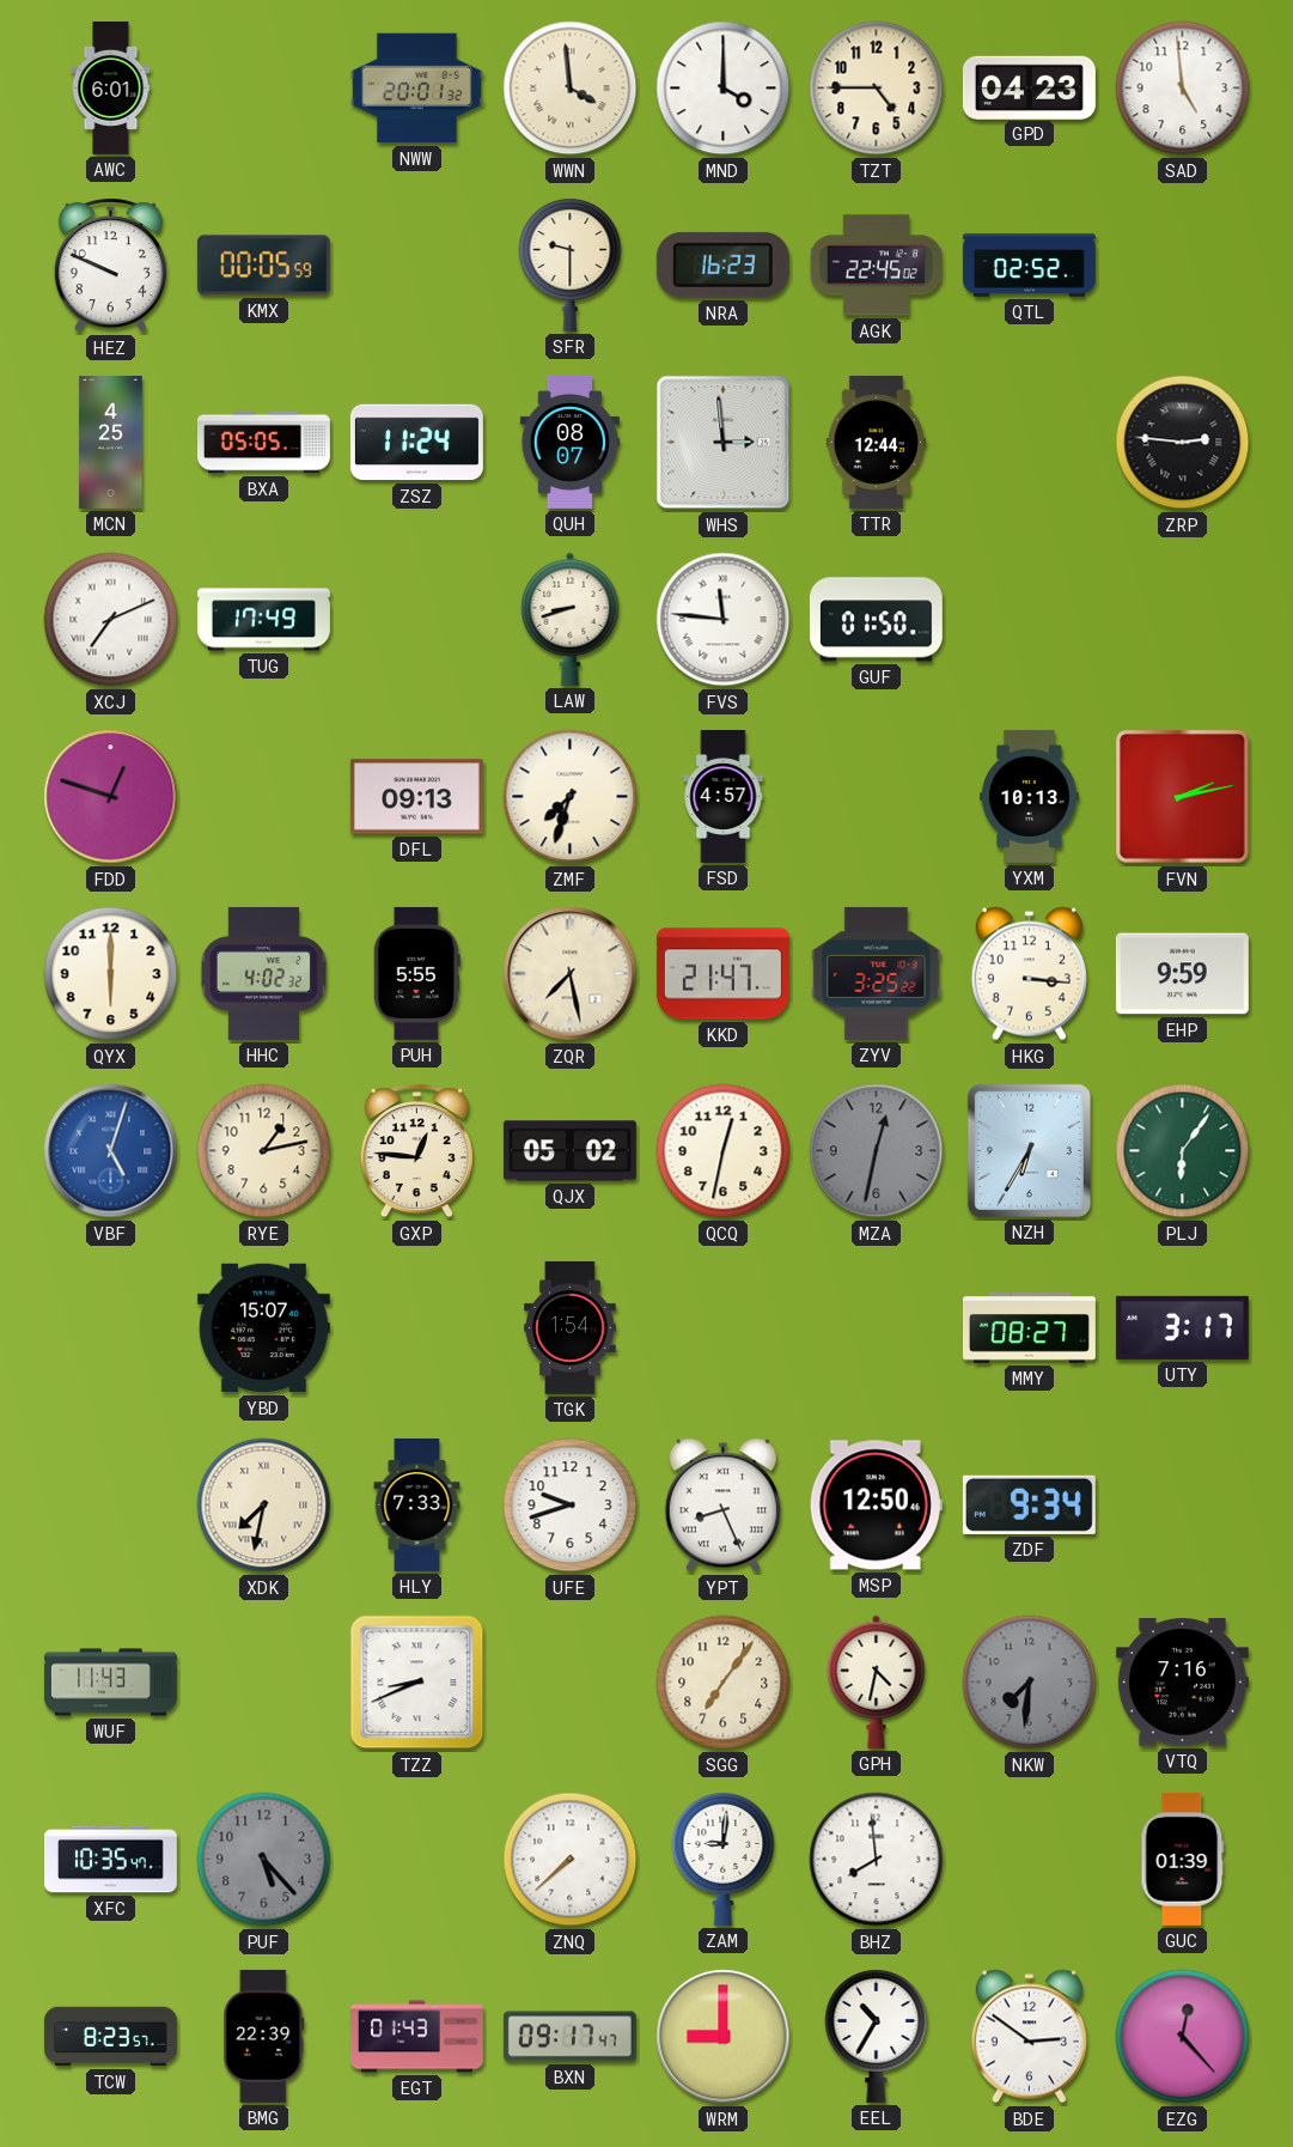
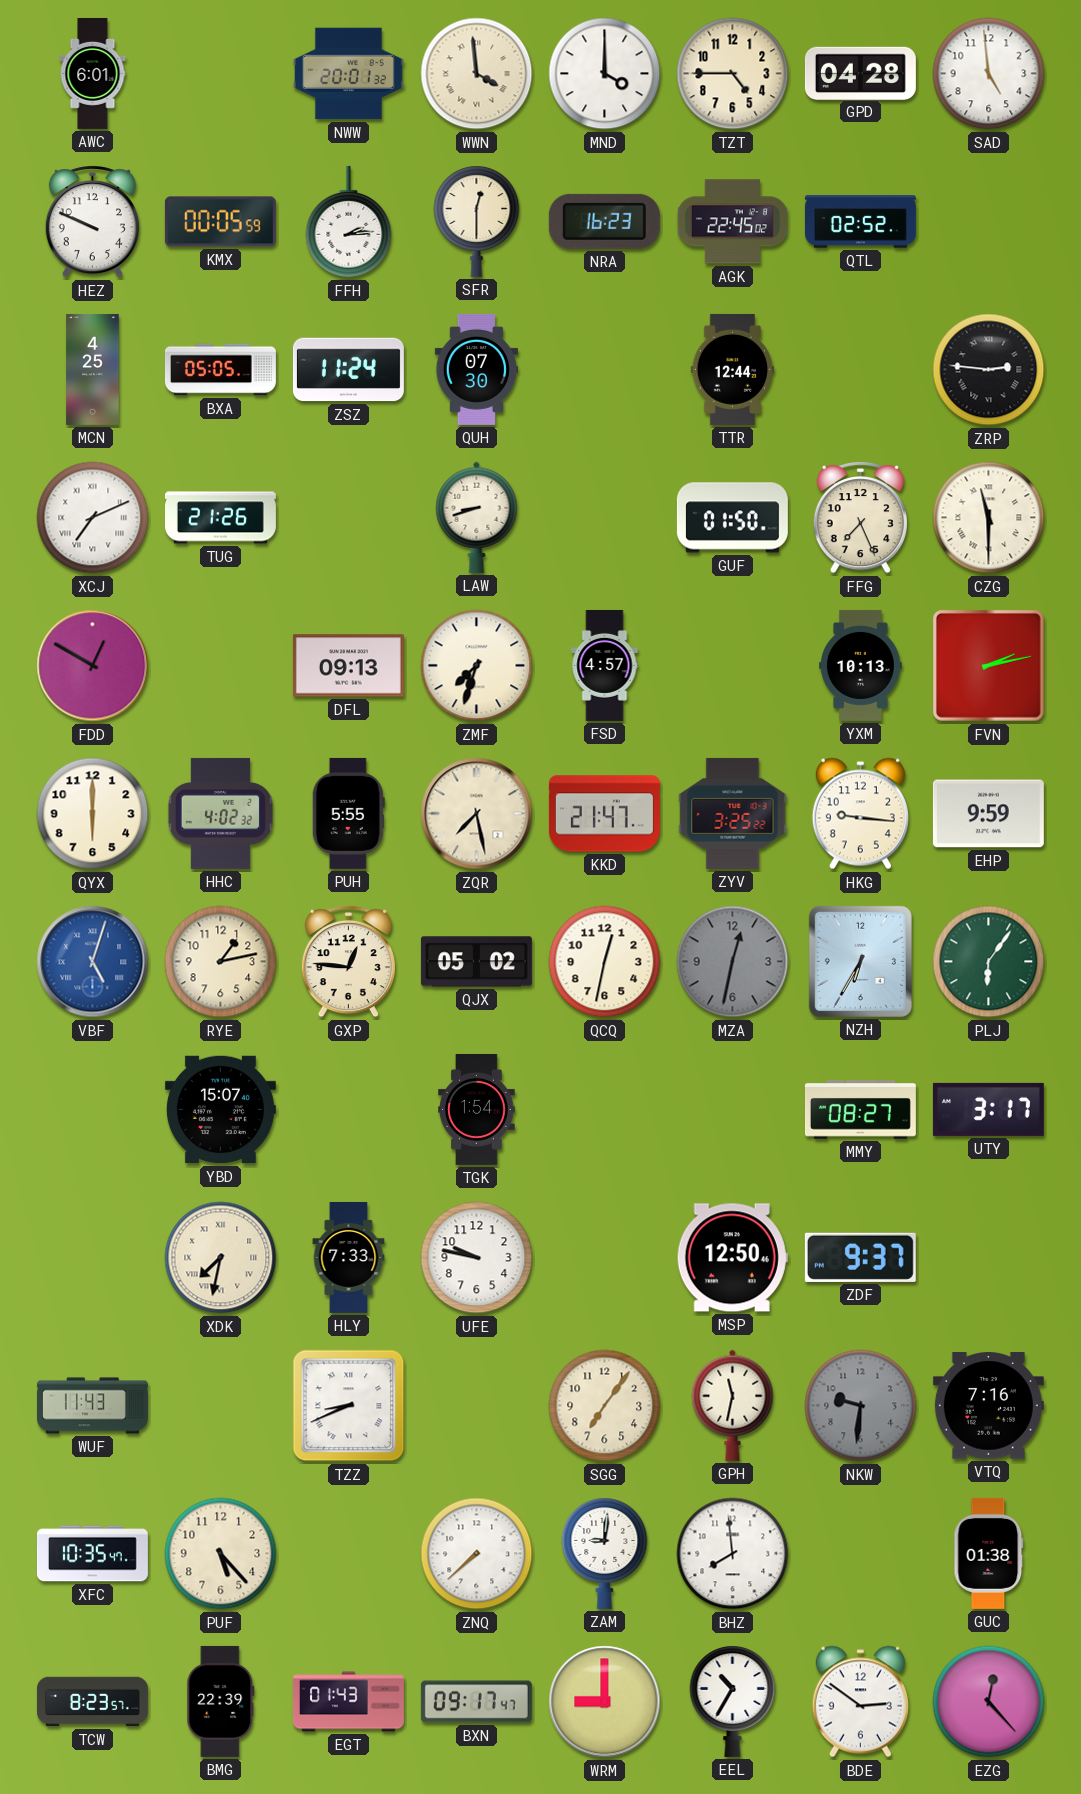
GPD: 04:23 -> 04:28 (860, 73)
FFH: none -> 2:14 (349, 222)
SFR: 9:30 -> 12:30 (477, 221)
QUH: 08:07 -> 07:30 (476, 369)
WHS: 2:59 -> none (724, 443)
TUG: 17:49 -> 21:26 (220, 518)
FVS: 11:46 -> none (724, 620)
FFG: none -> 7:26 (860, 518)
CZG: none -> 11:30 (989, 518)
FDD: 12:48 -> 12:50 (93, 666)
HKG: 3:16 -> 9:16 (860, 814)
UFE: 9:42 -> 9:47 (477, 1258)
YPT: 8:26 -> none (722, 1506)
ZDF: 9:34 -> 9:37 (860, 1257)
GPH: 4:32 -> 11:32 (733, 1405)
NKW: 7:31 -> 9:31 (861, 1406)
PUF dial: grey -> cream (221, 1554)
GUC: 01:39 -> 01:38 (989, 1553)
